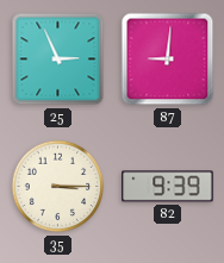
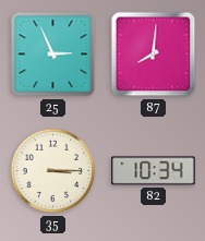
87: 9:01 -> 8:01 (154, 55)
82: 9:39 -> 10:34 (154, 171)
